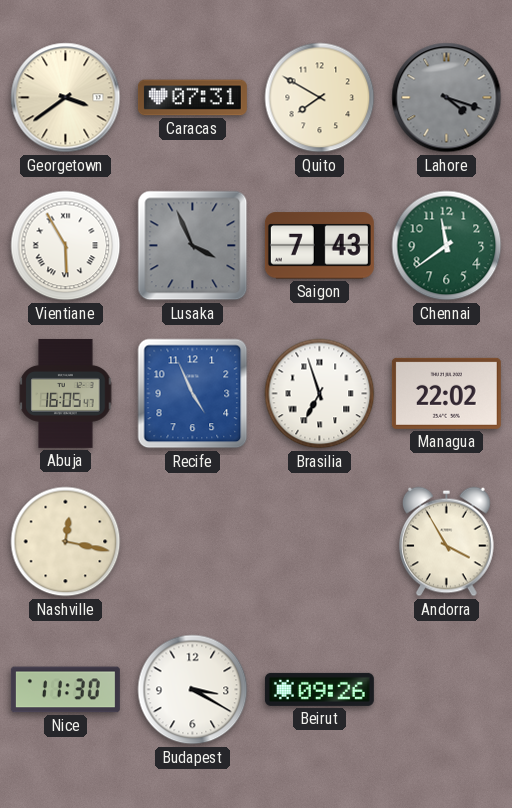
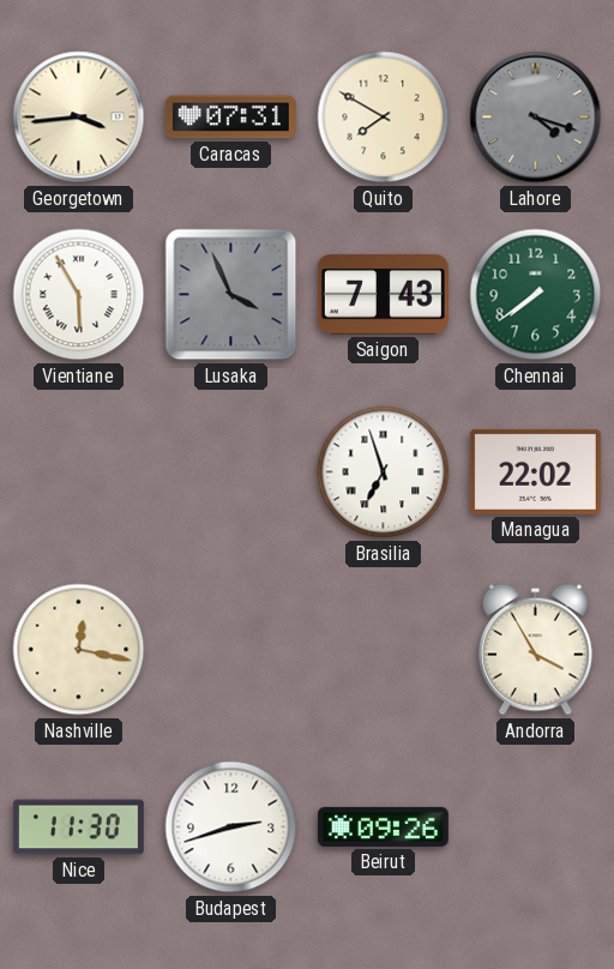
Georgetown: 3:39 -> 3:44 (79, 118)
Chennai: 11:39 -> 7:39 (536, 295)
Abuja: 16:05 -> none (66, 393)
Recife: 4:56 -> none (193, 394)
Budapest: 3:20 -> 2:42 (231, 827)
